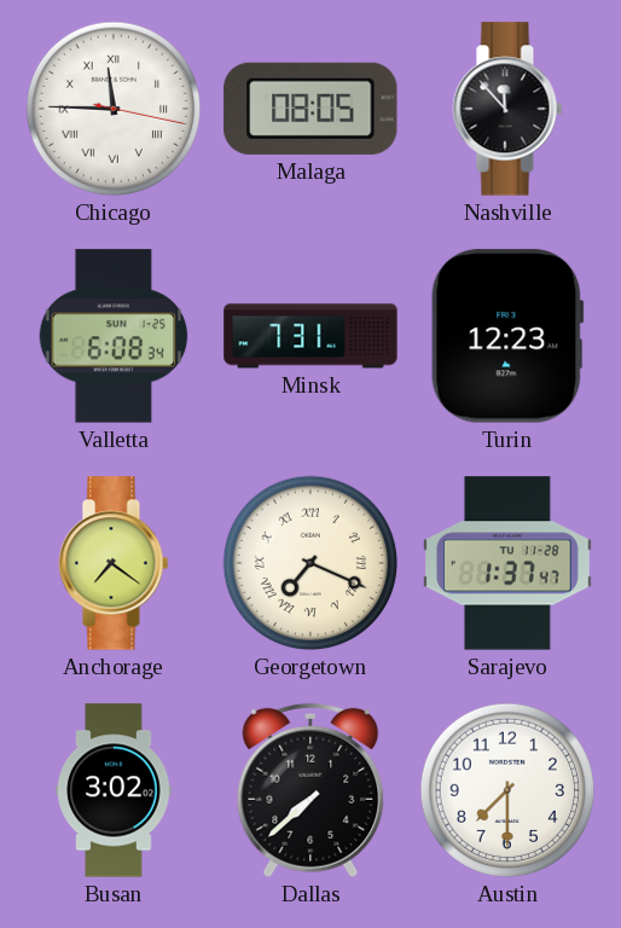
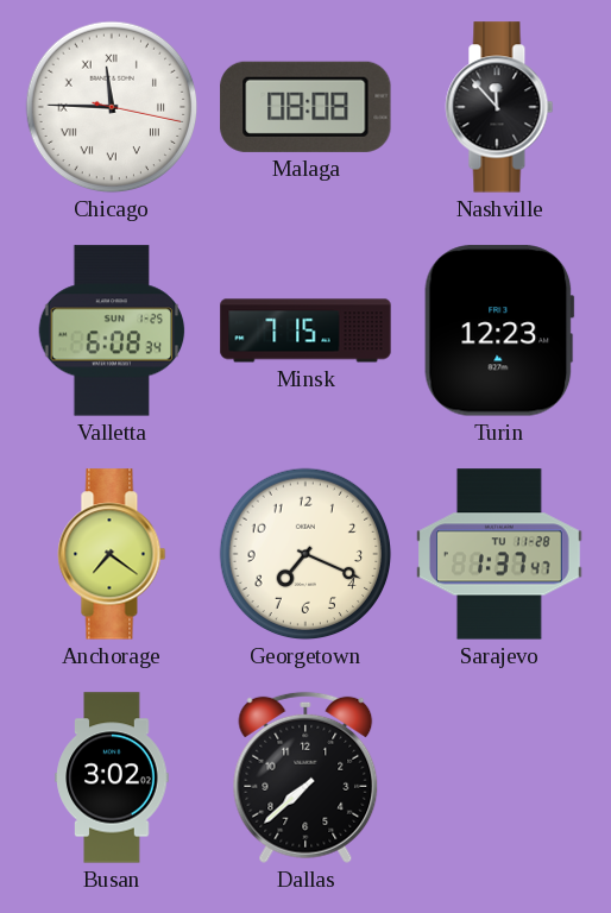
Malaga: 08:05 -> 08:08 (305, 107)
Minsk: 7:31 -> 7:15 (305, 330)
Georgetown numerals: Roman -> Arabic (305, 554)
Austin: 7:30 -> none (507, 790)
